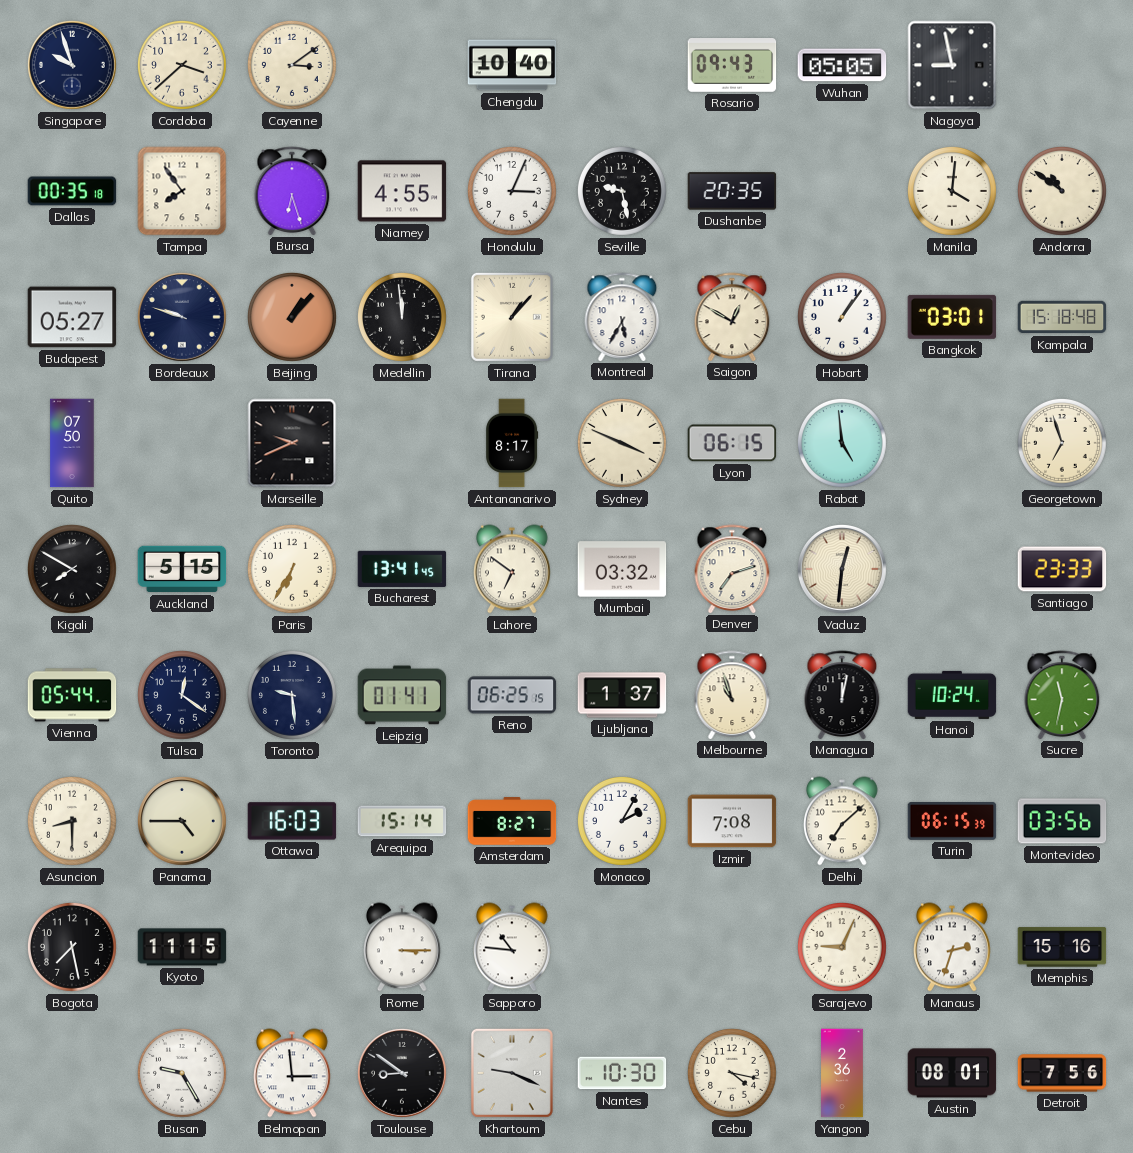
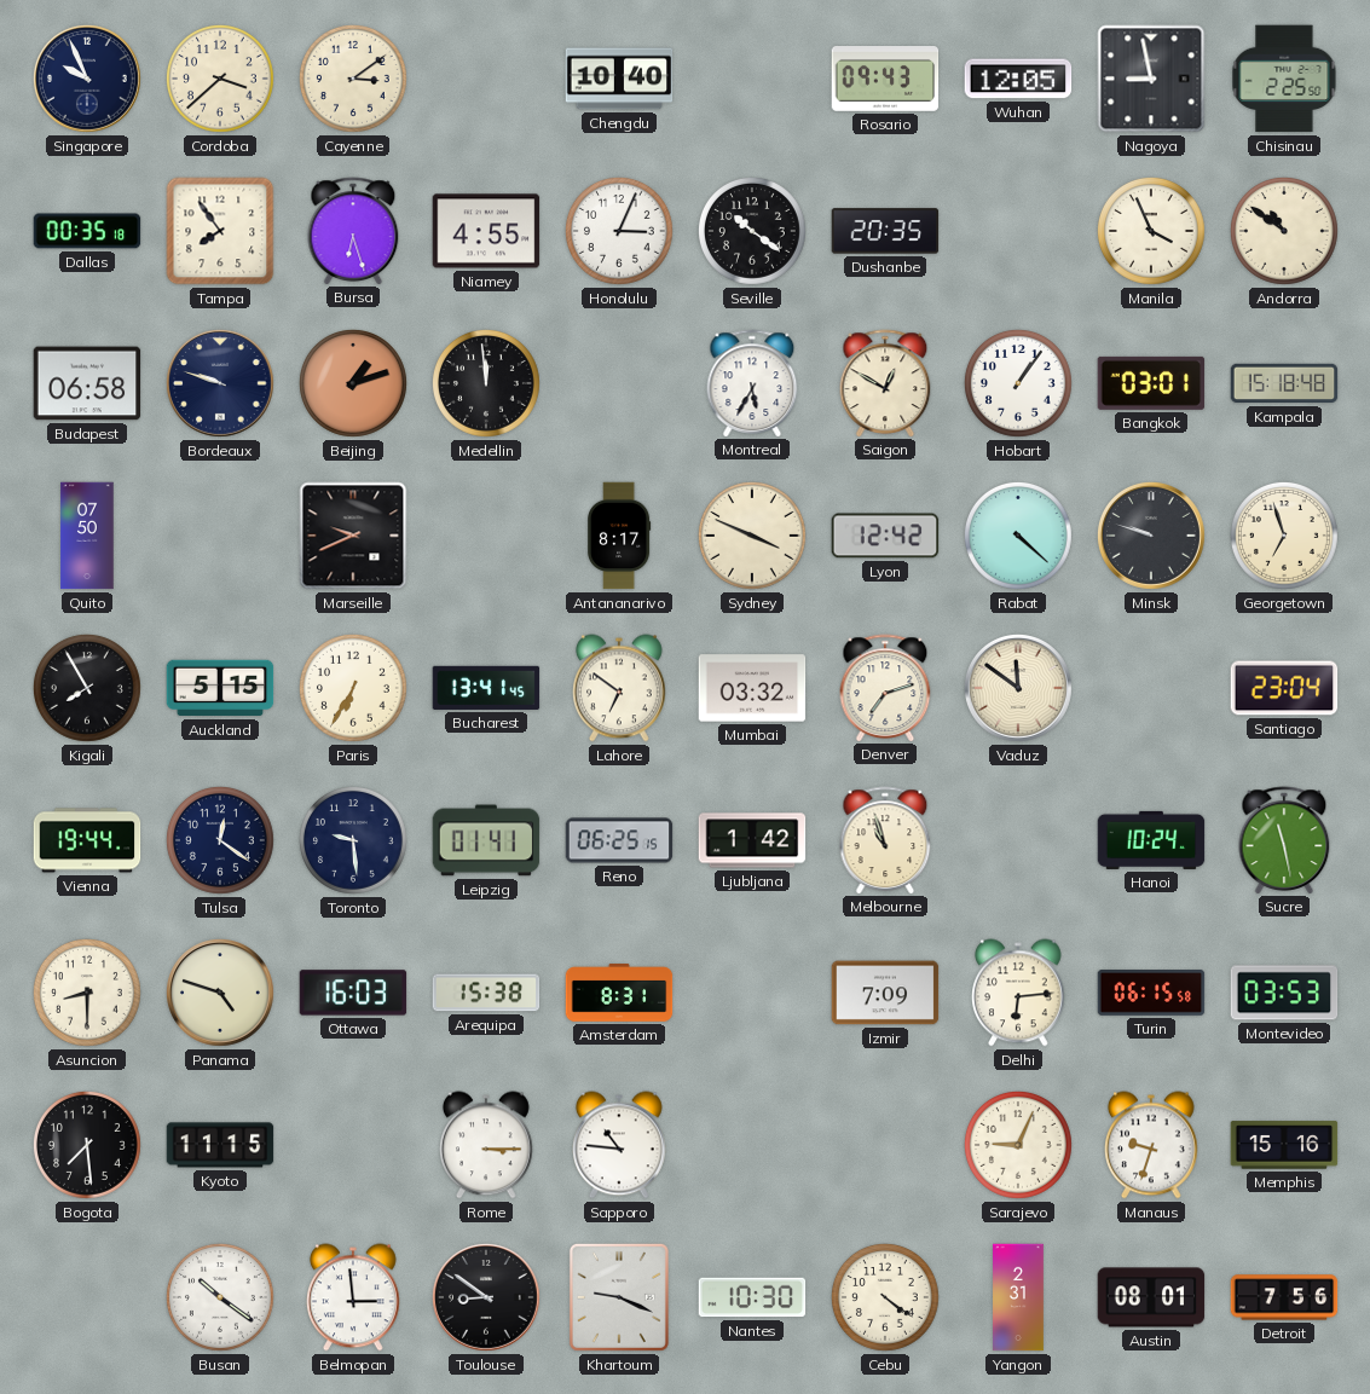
Singapore: 9:57 -> 9:56 (87, 79)
Wuhan: 05:05 -> 12:05 (1018, 79)
Chisinau: none -> 2:25 (1284, 79)
Seville: 9:28 -> 10:21 (752, 231)
Manila: 4:01 -> 3:56 (1151, 231)
Budapest: 05:27 -> 06:58 (87, 383)
Beijing: 1:07 -> 1:12 (353, 383)
Tirana: 1:07 -> none (512, 317)
Lyon: 06:15 -> 12:42 (885, 536)
Rabat: 4:59 -> 4:22 (1018, 536)
Minsk: none -> 9:48 (1151, 536)
Kigali: 7:50 -> 7:55 (87, 688)
Vaduz: 12:31 -> 11:51 (1018, 688)
Santiago: 23:33 -> 23:04 (1284, 688)
Vienna: 05:44 -> 19:44 (87, 840)
Ljubljana: 1:37 -> 1:42 (752, 840)
Managua: 12:02 -> none (842, 695)
Sucre: 11:32 -> 11:28 (1284, 840)
Panama: 4:45 -> 4:48 (220, 993)
Arequipa: 15:14 -> 15:38 (486, 993)
Amsterdam: 8:27 -> 8:31 (619, 993)
Monaco: 2:05 -> none (622, 821)
Izmir: 7:08 -> 7:09 (885, 993)
Delhi: 7:08 -> 6:14 (1019, 993)
Turin: 06:15:39 -> 06:15:58 (1151, 994)
Montevideo: 03:56 -> 03:53 (1284, 993)
Bogota: 7:28 -> 7:29 (87, 1145)
Manaus: 2:33 -> 9:33 (1152, 1145)
Busan: 9:25 -> 10:21 (220, 1297)
Cebu: 4:17 -> 4:21 (885, 1297)
Yangon: 2:36 -> 2:31 (1018, 1297)
